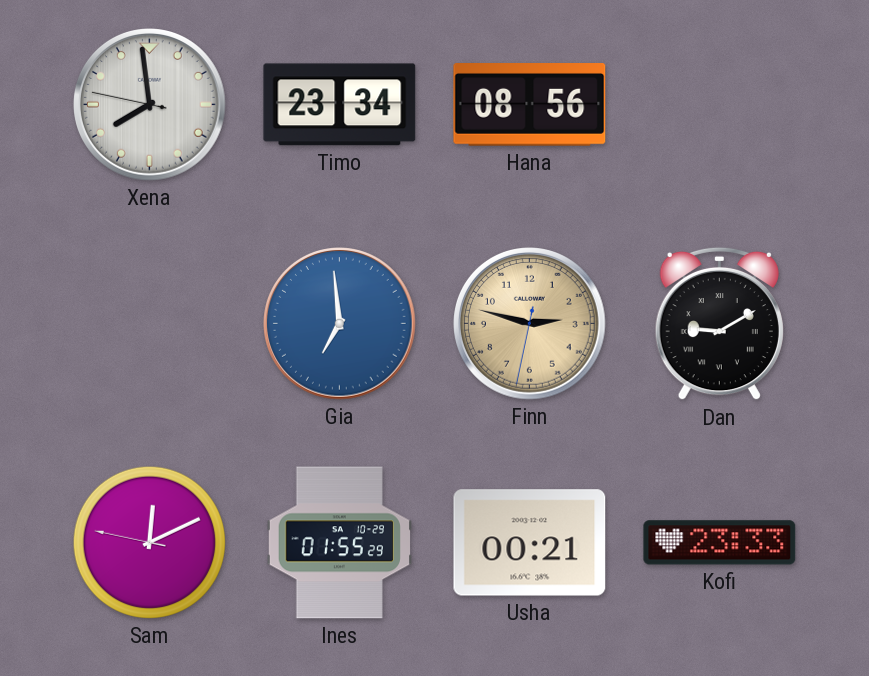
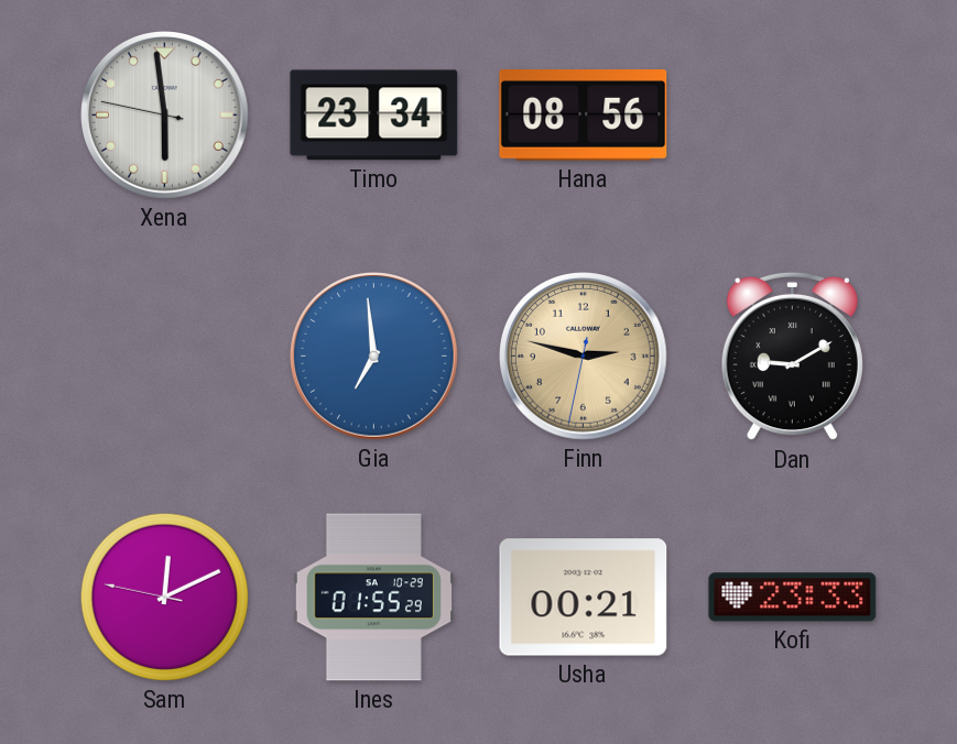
Xena: 7:58 -> 5:58 (165, 116)
